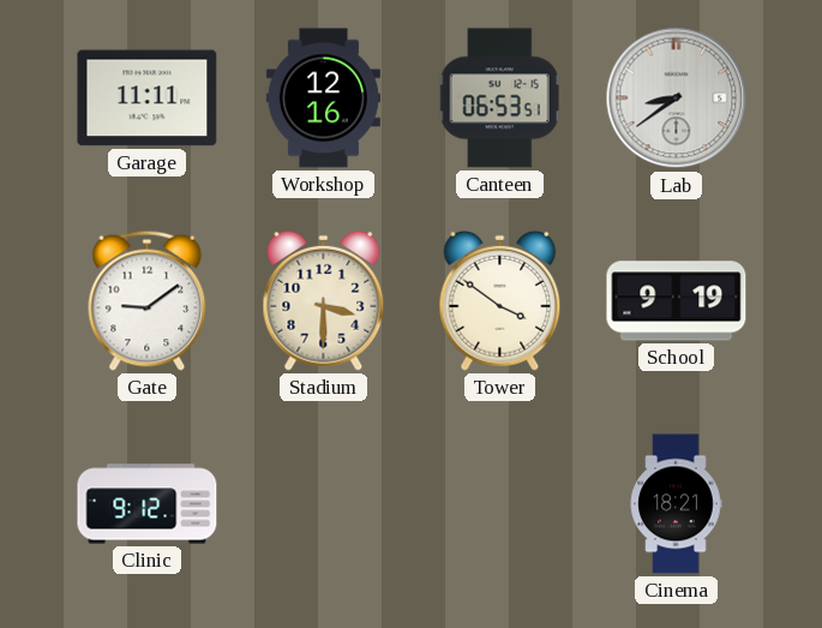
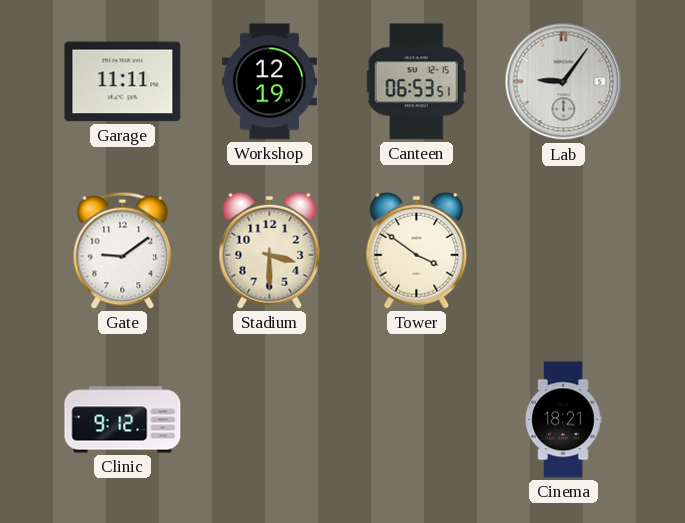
Workshop: 12:16 -> 12:19 (269, 82)
Lab: 8:39 -> 9:06 (564, 82)
School: 9:19 -> none (677, 301)
